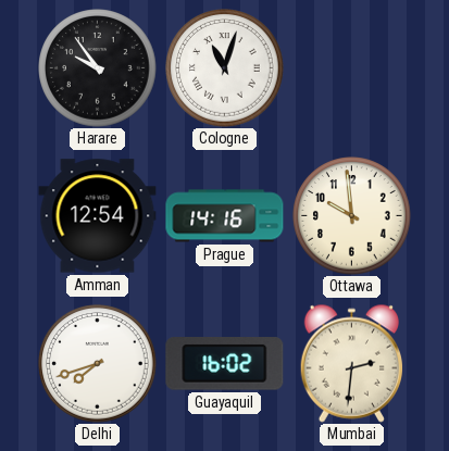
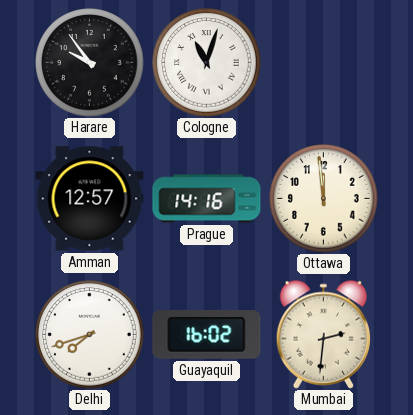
Amman: 12:54 -> 12:57 (90, 199)
Ottawa: 9:59 -> 11:59 (324, 199)
